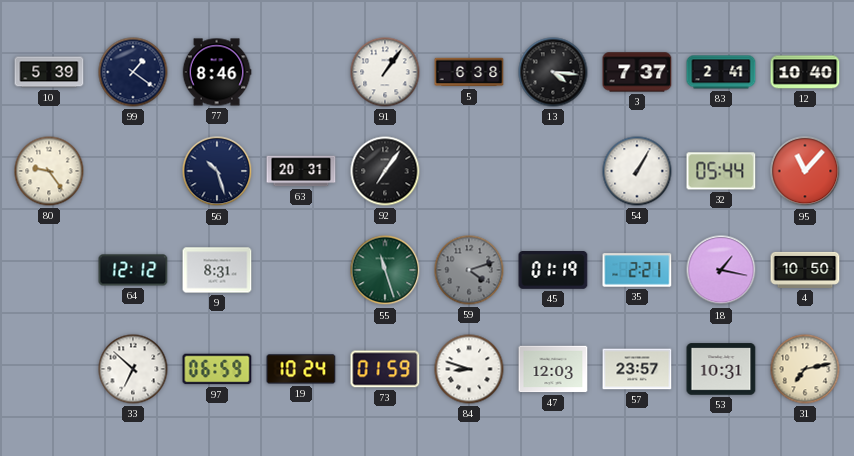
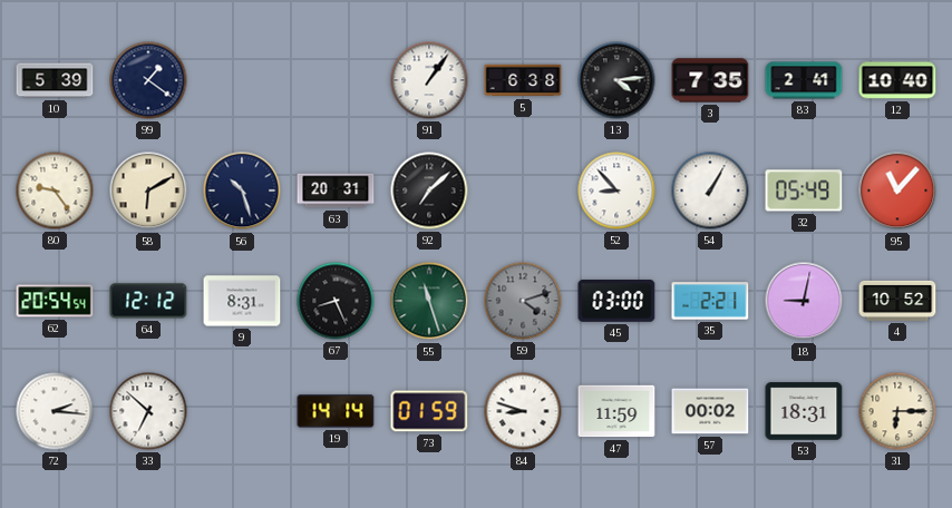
77: 8:46 -> none (217, 72)
13: 4:16 -> 4:14 (616, 80)
3: 7:37 -> 7:35 (710, 80)
58: none -> 6:10 (148, 190)
92: 7:06 -> 7:08 (429, 190)
52: none -> 8:53 (616, 190)
32: 05:44 -> 05:49 (804, 190)
62: none -> 20:54 (55, 301)
67: none -> 8:26 (336, 301)
45: 01:19 -> 03:00 (616, 302)
18: 1:17 -> 9:02 (804, 301)
4: 10:50 -> 10:52 (897, 301)
72: none -> 2:16 (55, 411)
97: 06:59 -> none (217, 369)
19: 10:24 -> 14:14 (336, 411)
47: 12:03 -> 11:59 (616, 411)
57: 23:57 -> 00:02 (710, 411)
53: 10:31 -> 18:31 (804, 411)
31: 7:13 -> 6:15 (897, 411)
